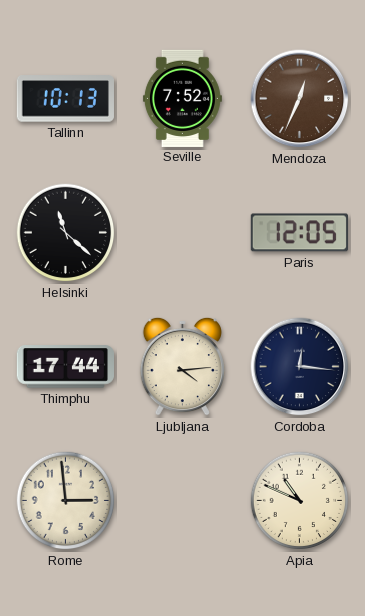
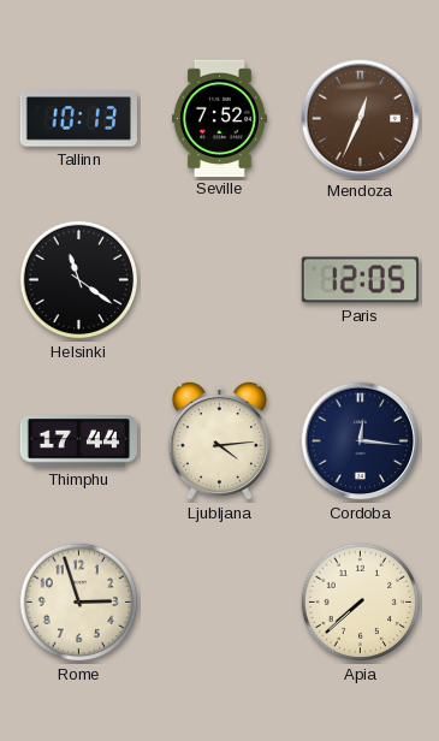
Helsinki: 11:22 -> 11:21 (79, 280)
Rome: 2:59 -> 2:57 (79, 603)
Apia: 10:49 -> 7:38 (361, 603)
